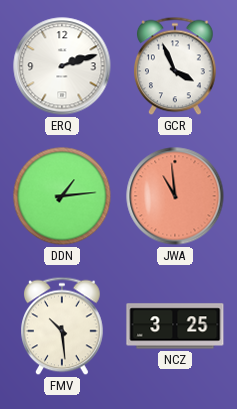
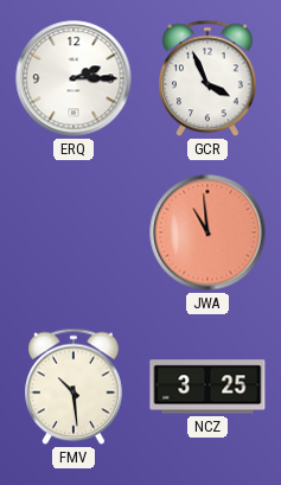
ERQ: 2:12 -> 2:15 (74, 78)
DDN: 1:14 -> none (62, 196)
